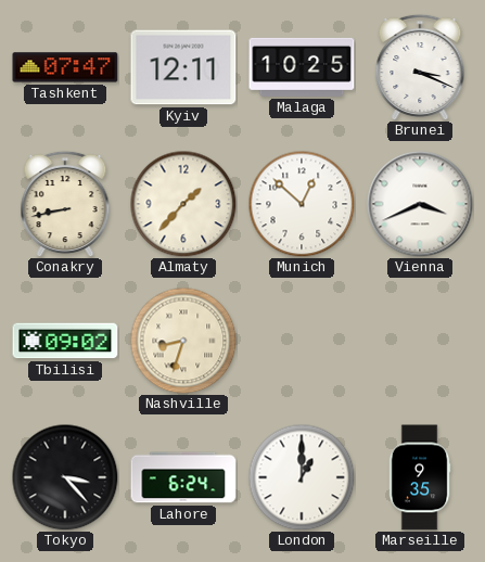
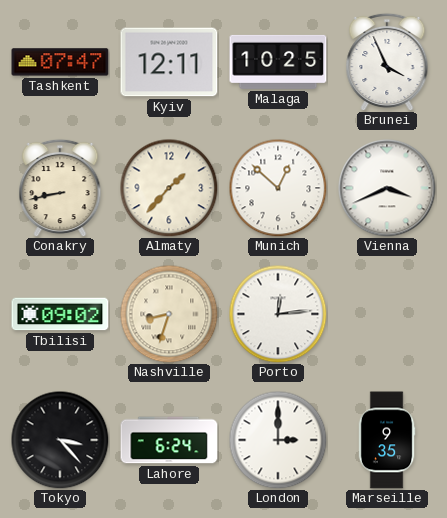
Brunei: 3:19 -> 3:56 (387, 62)
Porto: none -> 12:14 (278, 314)
London: 1:00 -> 3:00 (278, 440)
